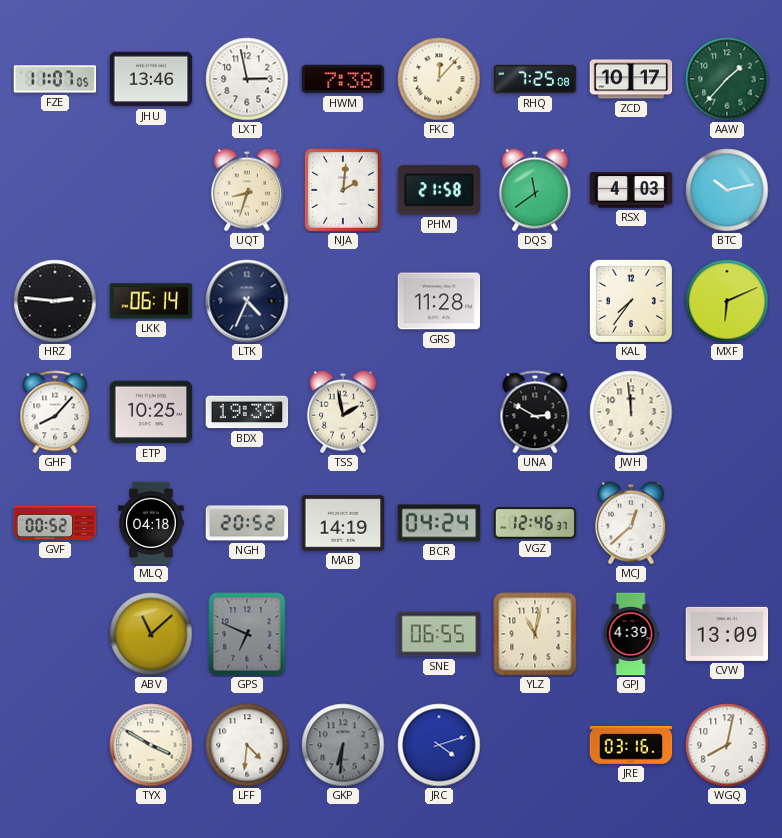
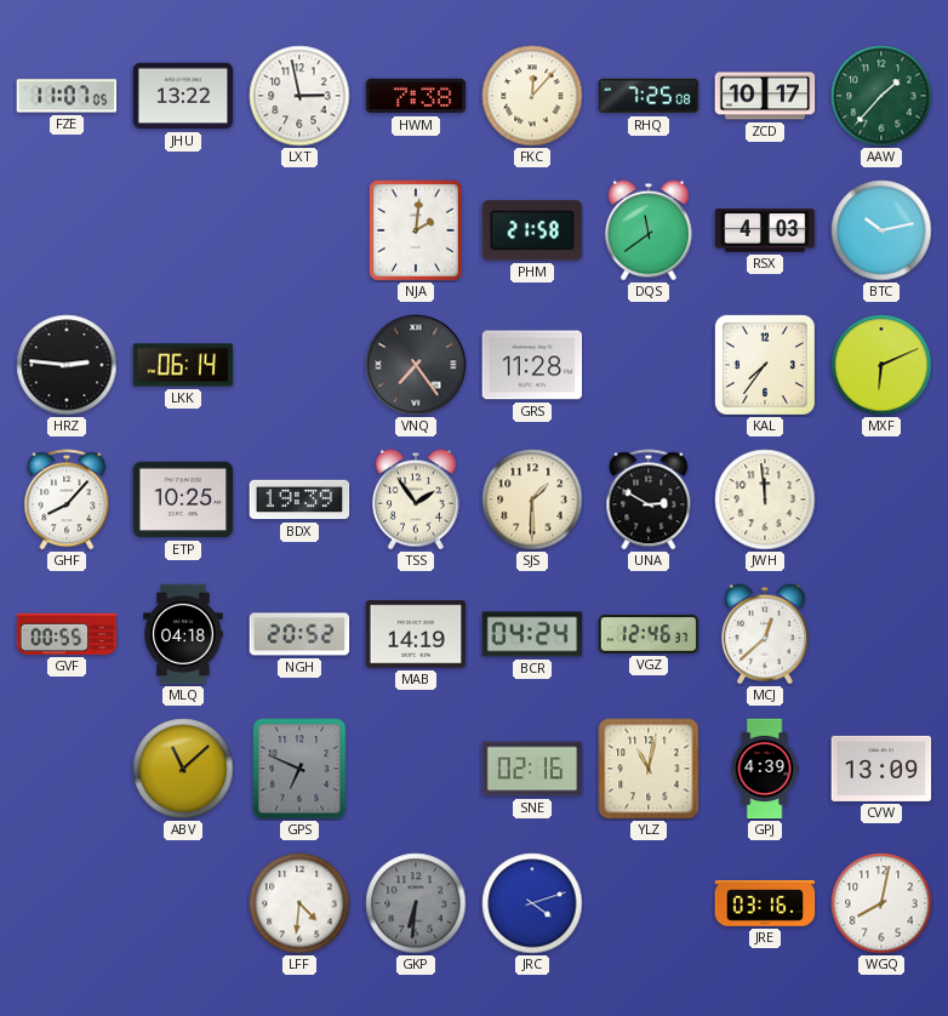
JHU: 13:46 -> 13:22 (183, 96)
UQT: 8:33 -> none (247, 190)
LTK: 4:34 -> none (247, 301)
VNQ: none -> 7:24 (416, 365)
TSS: 1:58 -> 1:54 (416, 500)
SJS: none -> 1:30 (532, 500)
GVF: 00:52 -> 00:55 (67, 634)
SNE: 06:55 -> 02:16 (532, 769)
TYX: 3:50 -> none (151, 745)
